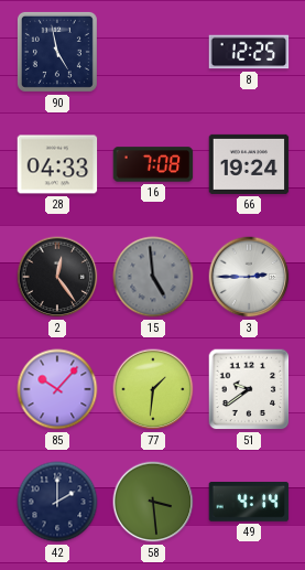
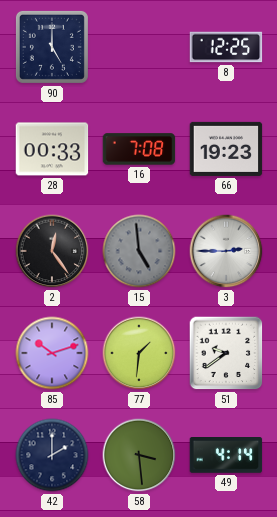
90: 4:58 -> 5:00 (52, 47)
28: 04:33 -> 00:33 (52, 149)
66: 19:24 -> 19:23 (226, 149)
85: 10:07 -> 10:12 (52, 353)
